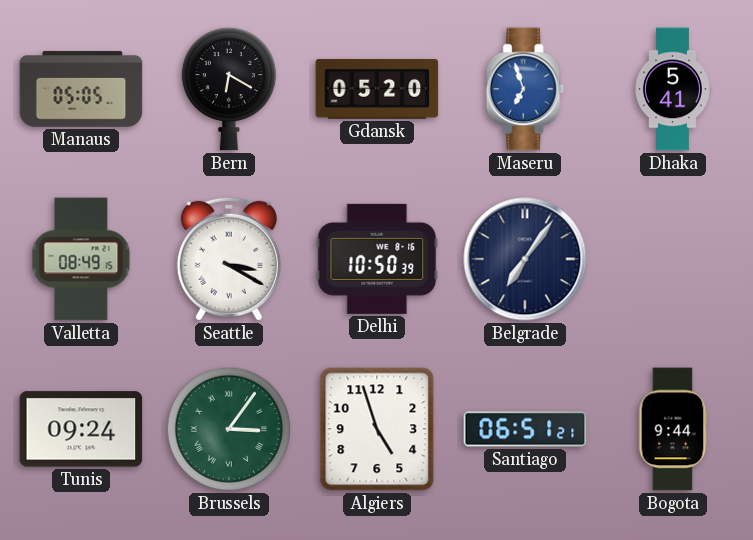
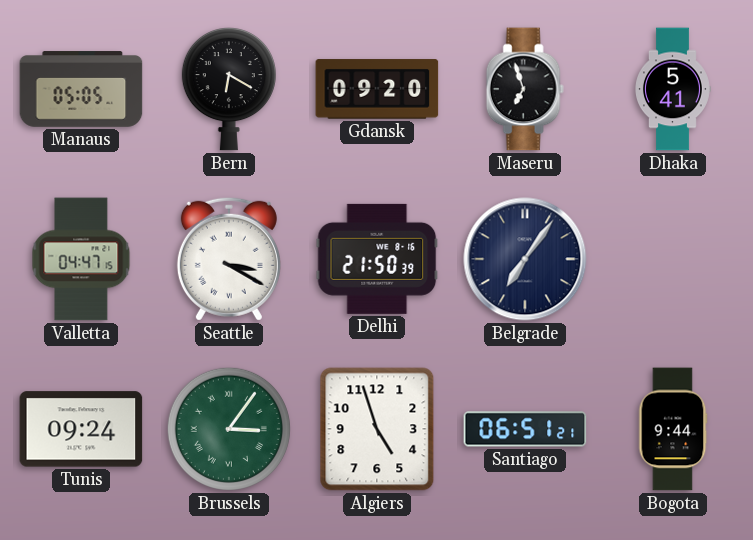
Gdansk: 05:20 -> 09:20 (377, 89)
Maseru dial: blue -> black (525, 89)
Valletta: 08:49 -> 04:47 (81, 259)
Delhi: 10:50 -> 21:50 (377, 259)
